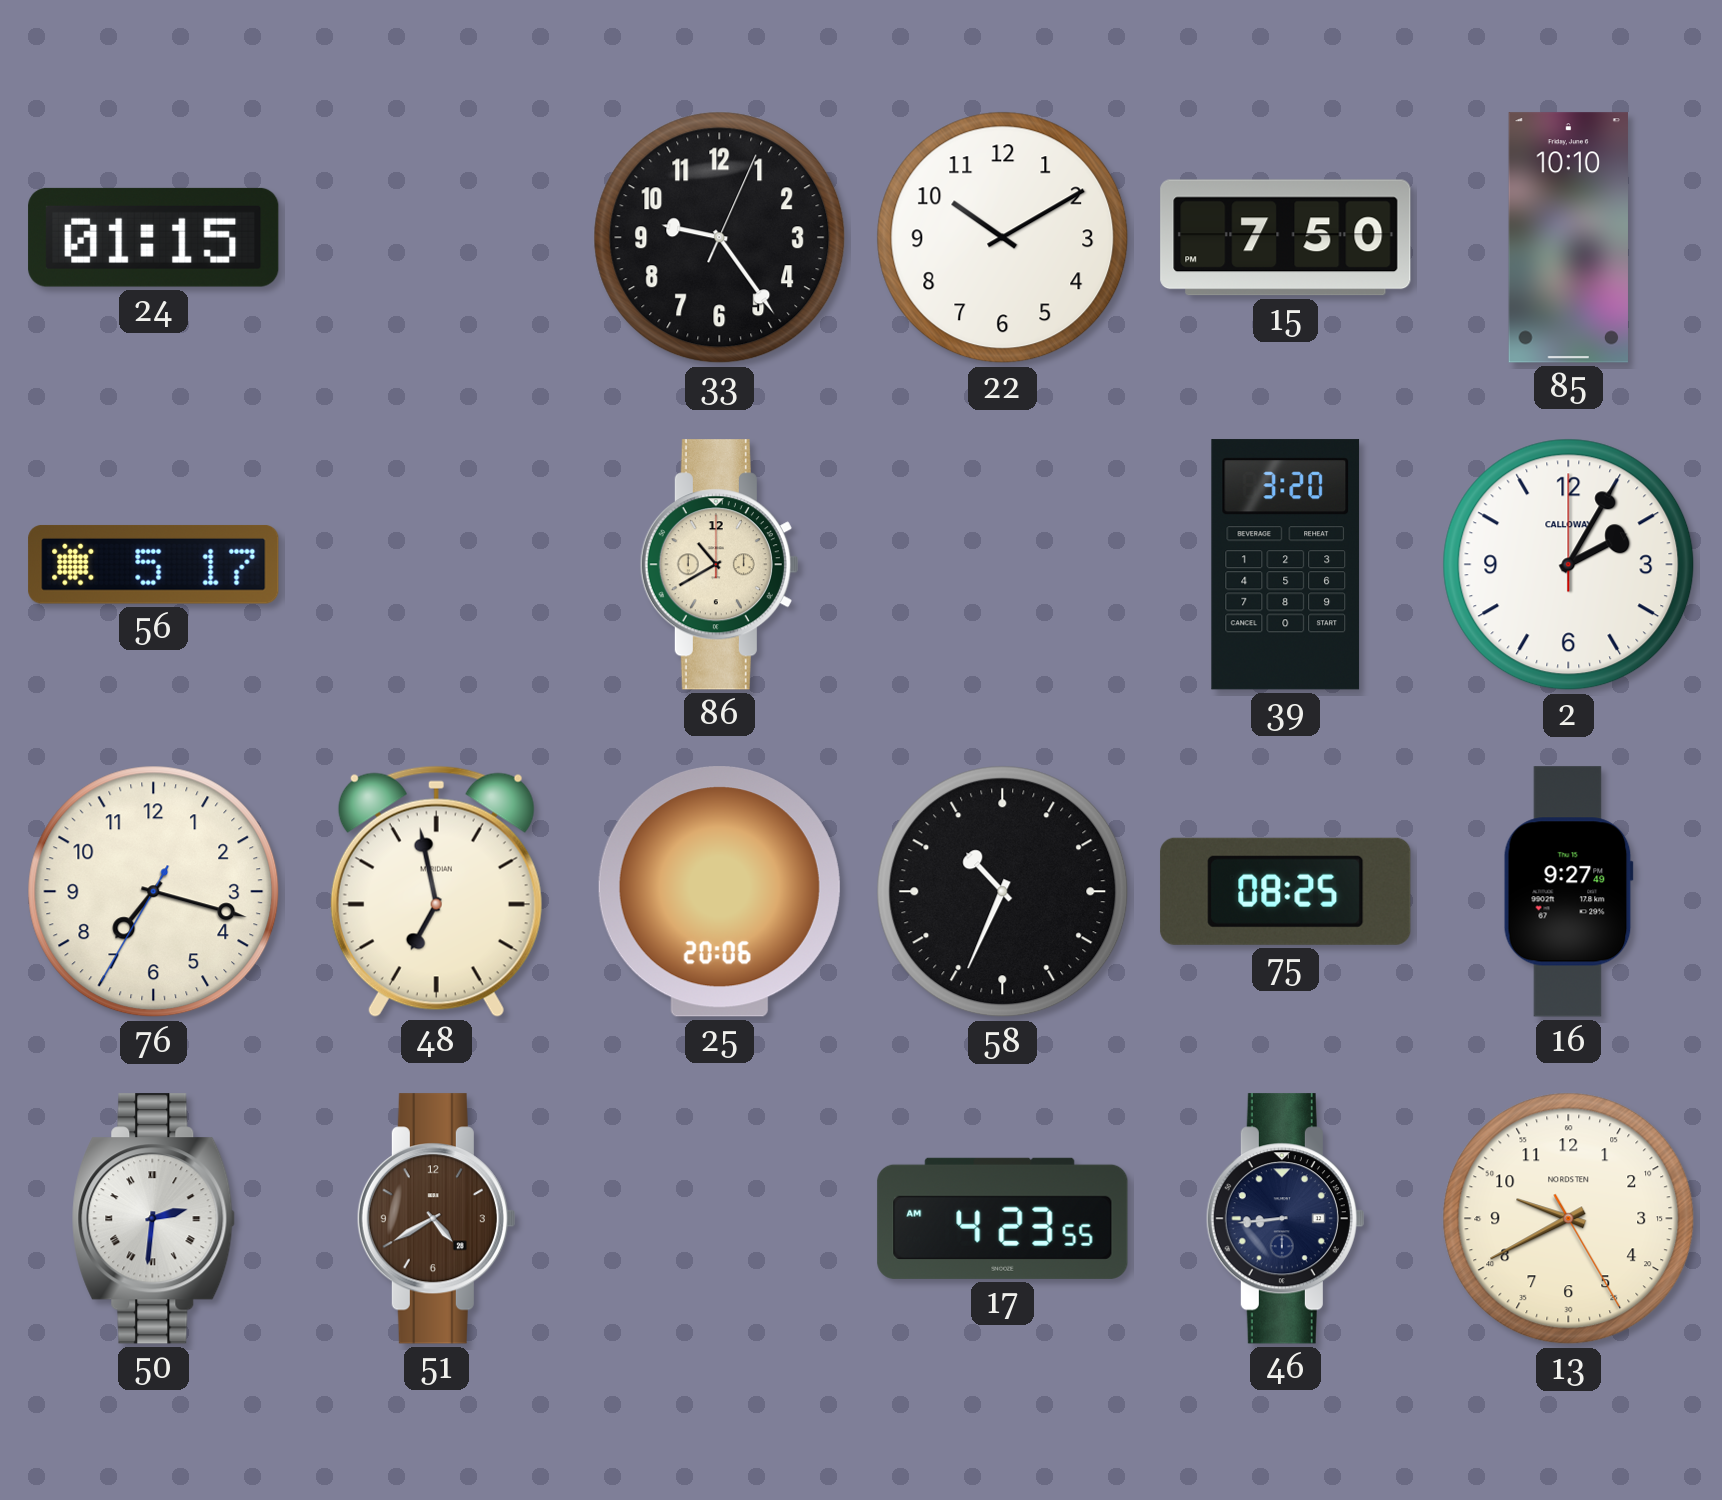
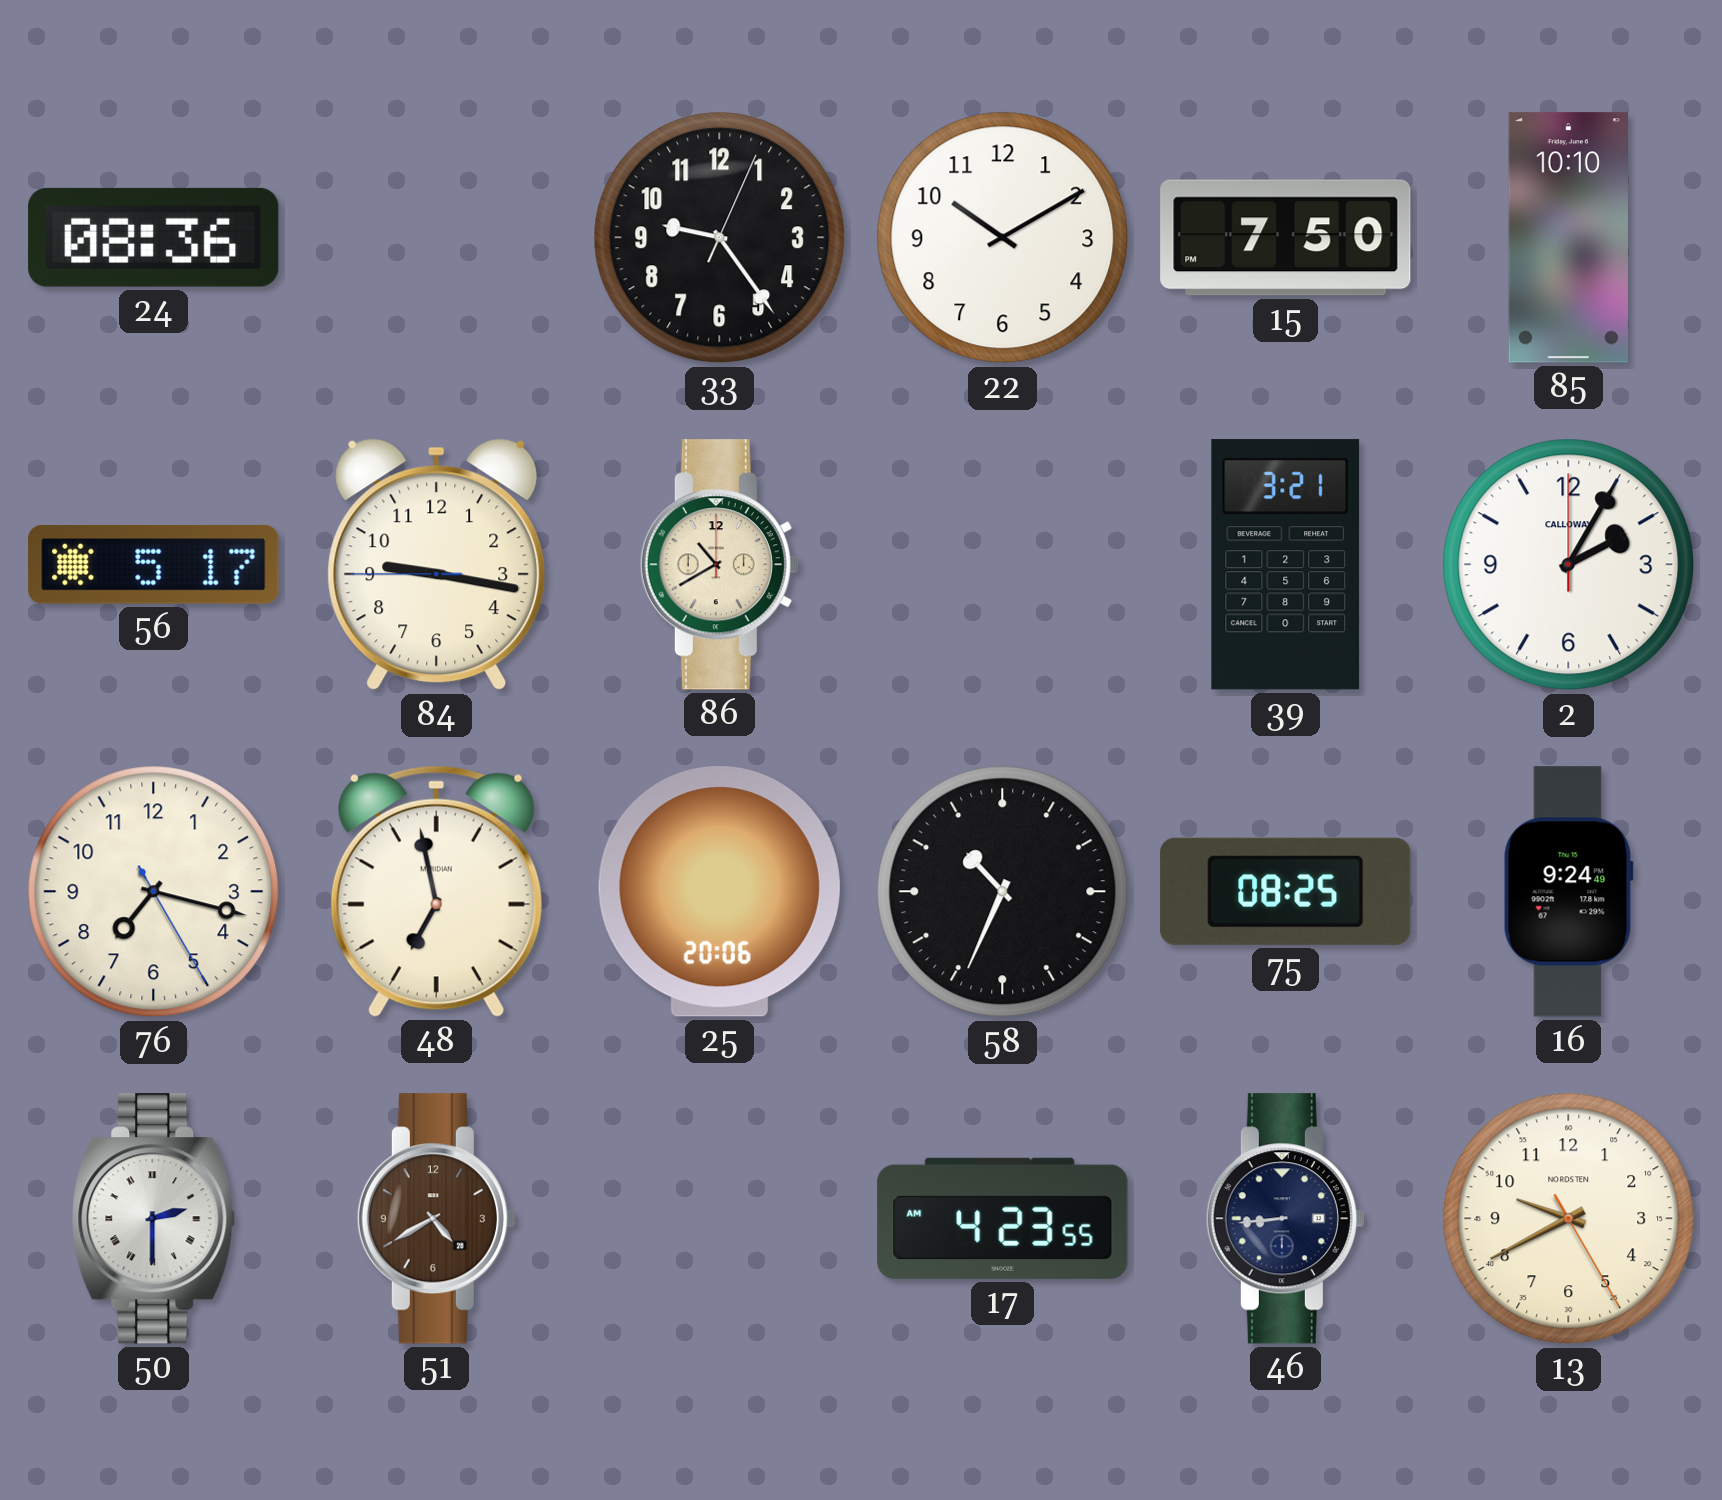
24: 01:15 -> 08:36 (154, 237)
84: none -> 9:16 (437, 565)
39: 3:20 -> 3:21 (1286, 565)
76: 7:17:35 -> 7:17:25 (154, 892)
16: 9:27 -> 9:24 (1568, 892)
50: 2:31 -> 2:30 (154, 1219)
